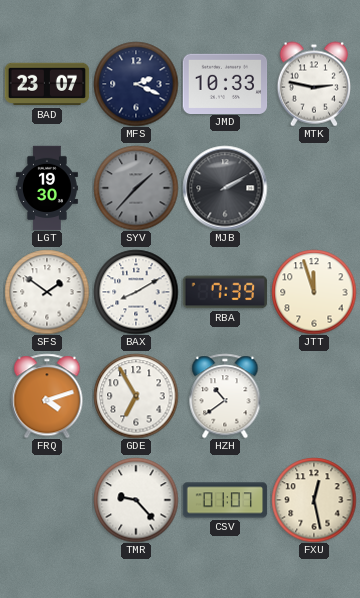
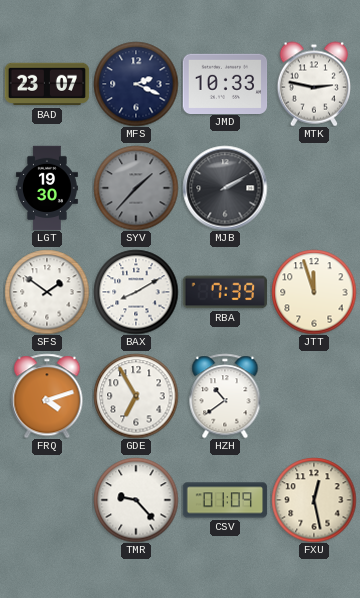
CSV: 01:07 -> 01:09 (225, 500)
